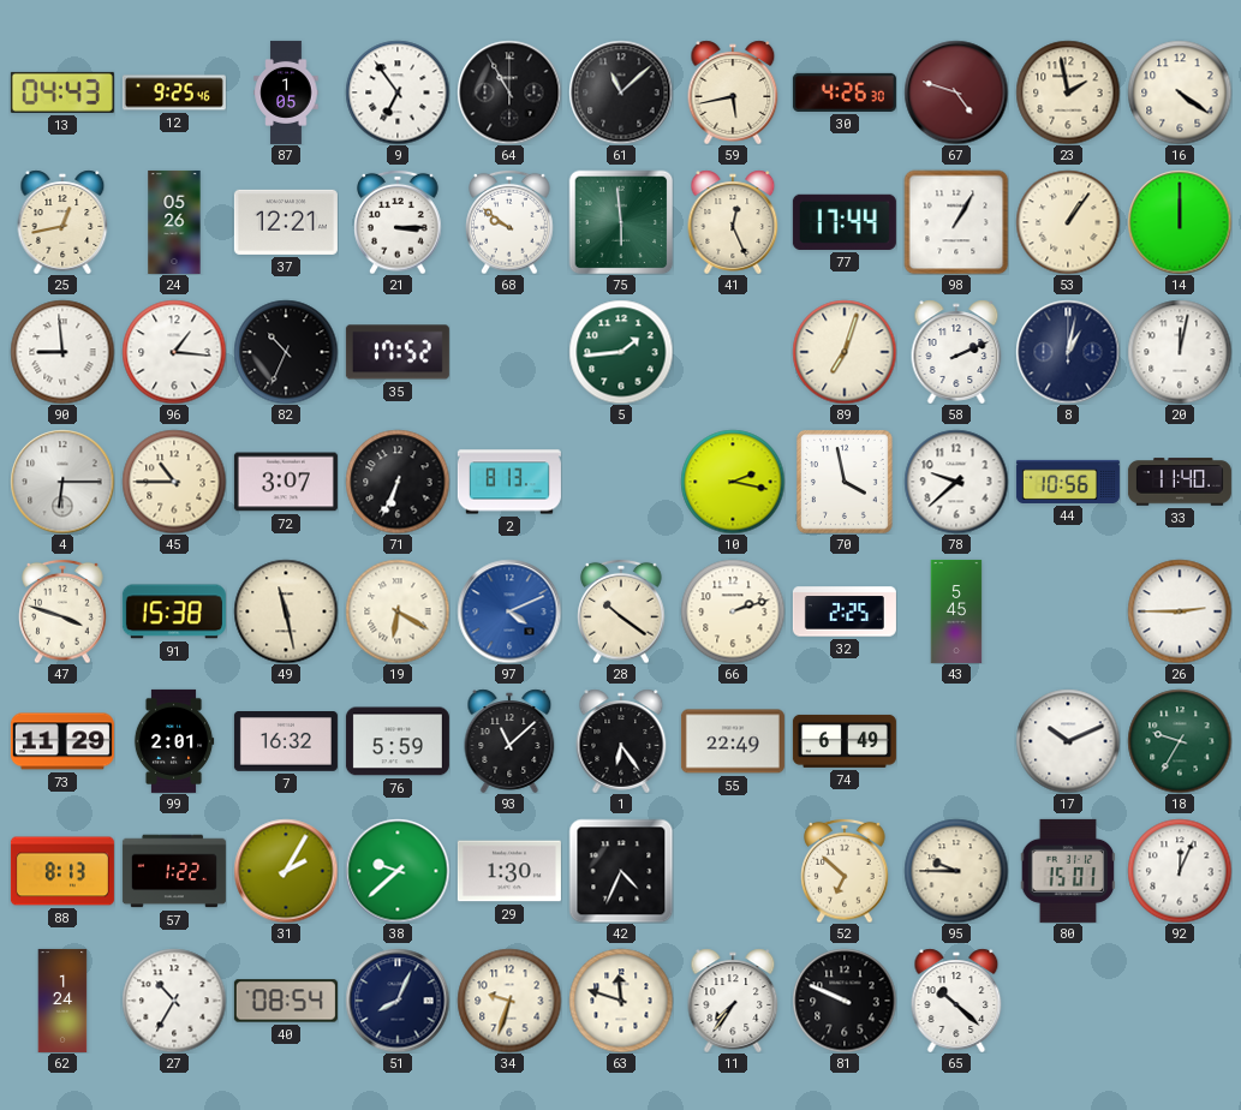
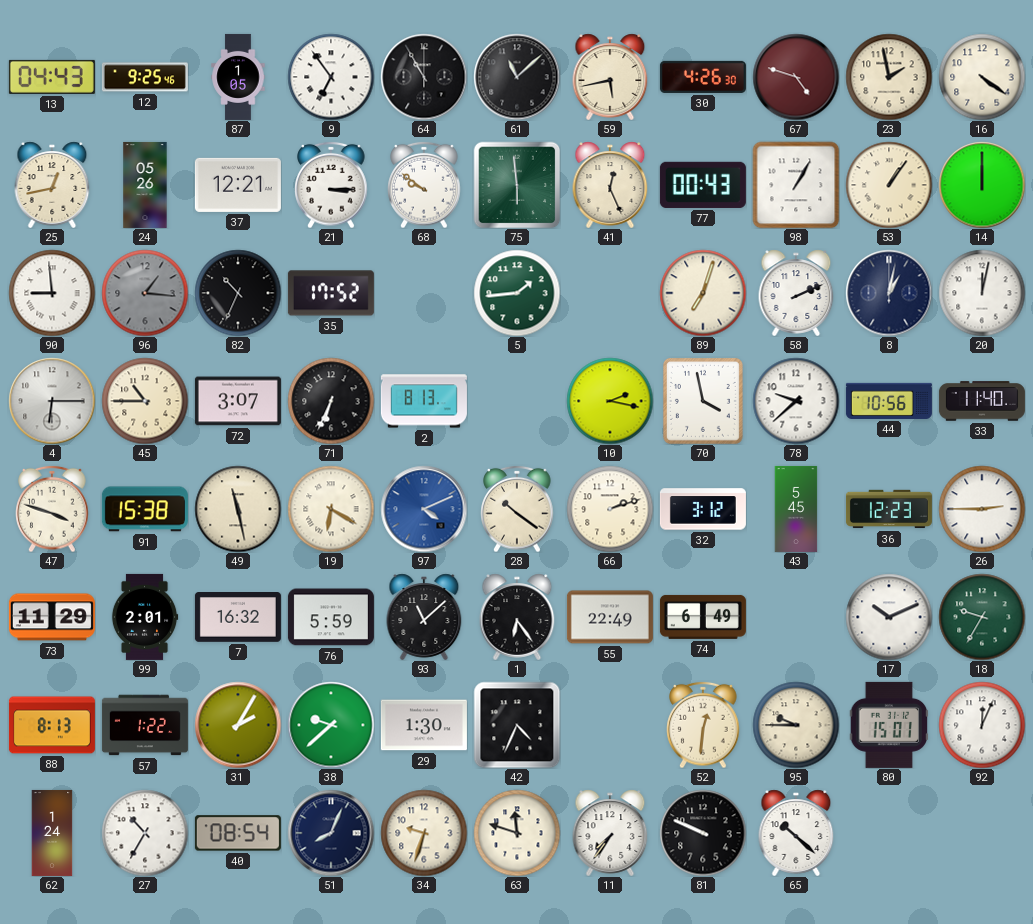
77: 17:44 -> 00:43 (703, 185)
96 dial: white -> grey (145, 293)
32: 2:25 -> 3:12 (703, 509)
36: none -> 12:23 (889, 509)
52: 6:52 -> 12:31 (703, 725)
